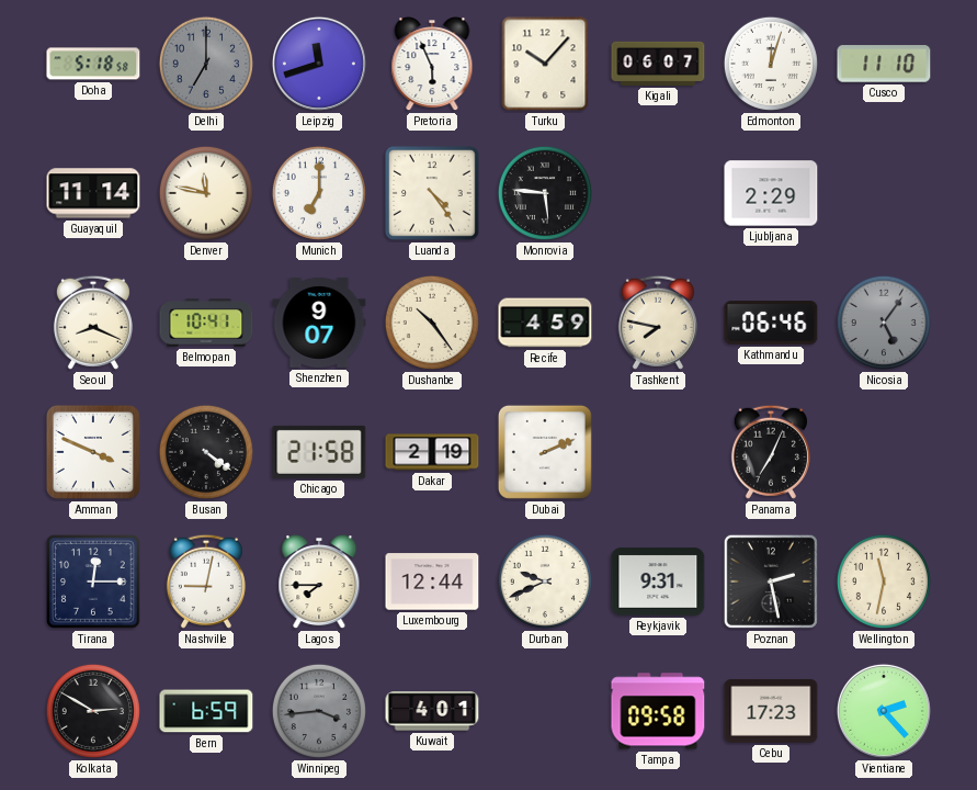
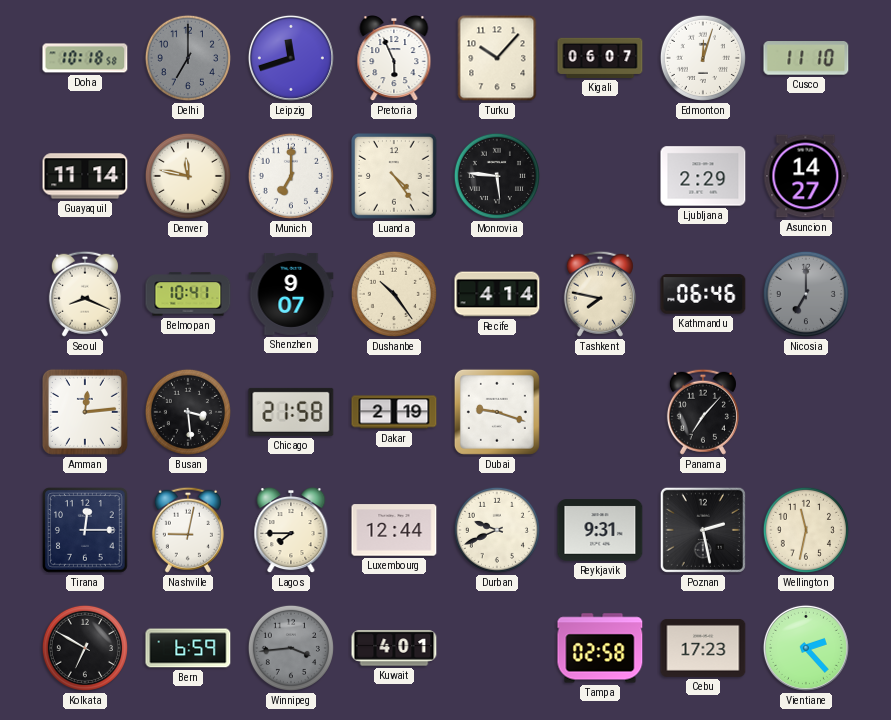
Doha: 5:18 -> 10:18 (85, 58)
Asuncion: none -> 14:27 (806, 176)
Recife: 4:59 -> 4:14 (497, 294)
Nicosia: 5:06 -> 7:00 (806, 294)
Amman: 3:49 -> 12:14 (85, 412)
Busan: 4:21 -> 3:29 (188, 412)
Dubai: 2:11 -> 9:18 (497, 412)
Panama: 7:04 -> 7:07 (703, 412)
Kolkata: 2:50 -> 6:50 (85, 648)
Tampa: 09:58 -> 02:58 (600, 648)
